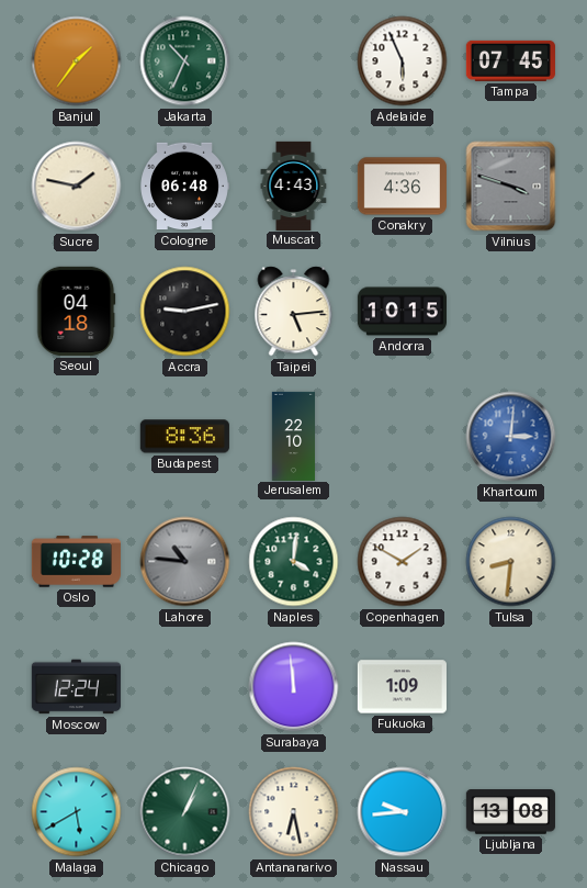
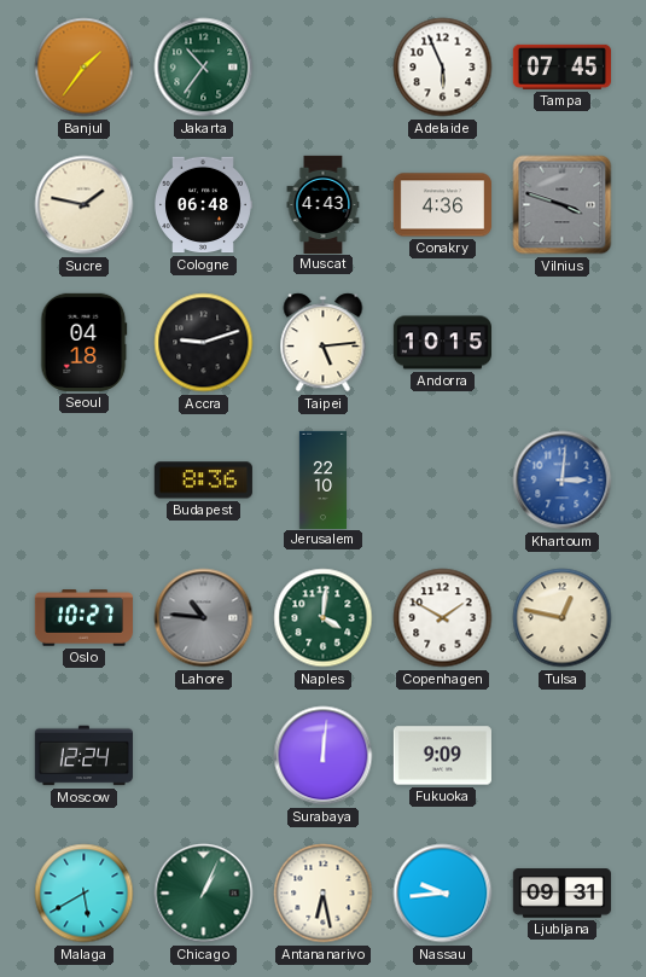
Jakarta: 10:34 -> 10:36 (204, 68)
Accra: 9:13 -> 9:12 (204, 343)
Oslo: 10:28 -> 10:27 (83, 618)
Tulsa: 8:31 -> 12:47 (563, 618)
Surabaya: 11:59 -> 12:01 (324, 756)
Fukuoka: 1:09 -> 9:09 (442, 756)
Ljubljana: 13:08 -> 09:31 (561, 894)
